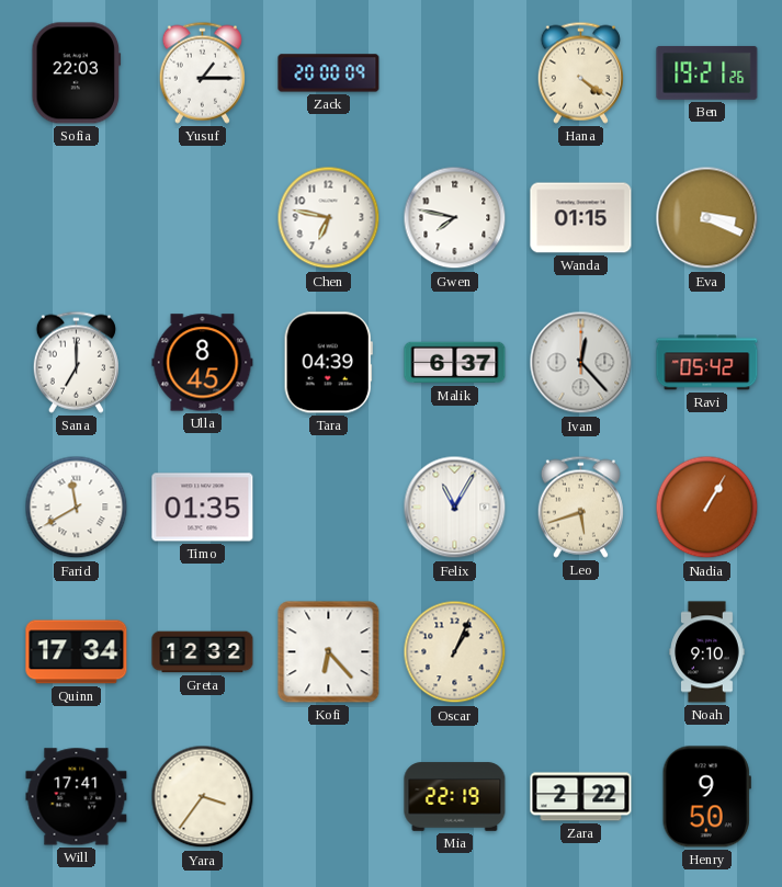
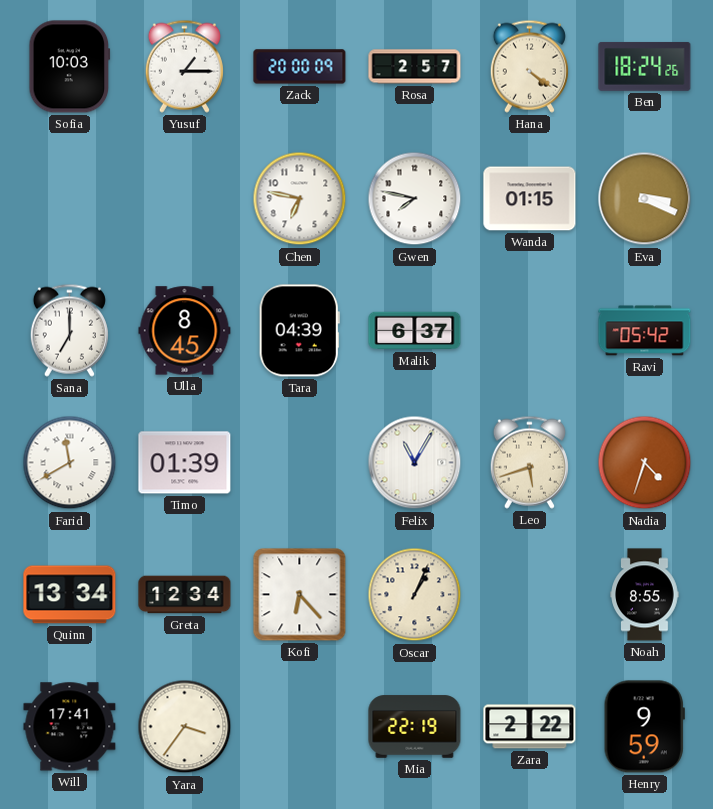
Sofia: 22:03 -> 10:03 (70, 67)
Rosa: none -> 2:57 (415, 67)
Ben: 19:21 -> 18:24 (645, 66)
Ivan: 12:23 -> none (581, 363)
Timo: 01:35 -> 01:39 (185, 463)
Nadia: 1:05 -> 4:33 (645, 463)
Quinn: 17:34 -> 13:34 (70, 595)
Greta: 12:32 -> 12:34 (185, 595)
Noah: 9:10 -> 8:55 (645, 595)
Henry: 9:50 -> 9:59 (644, 727)
